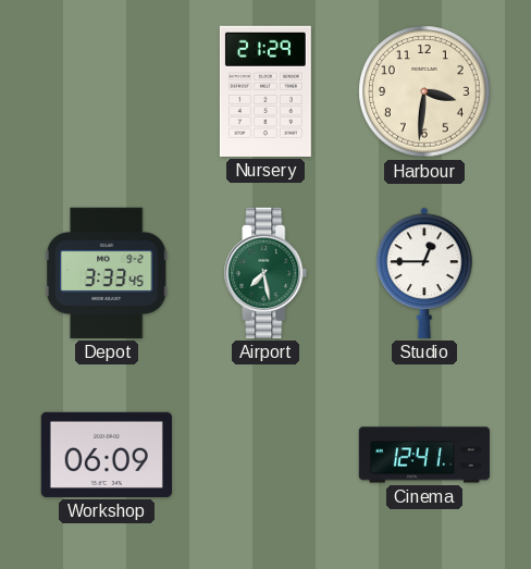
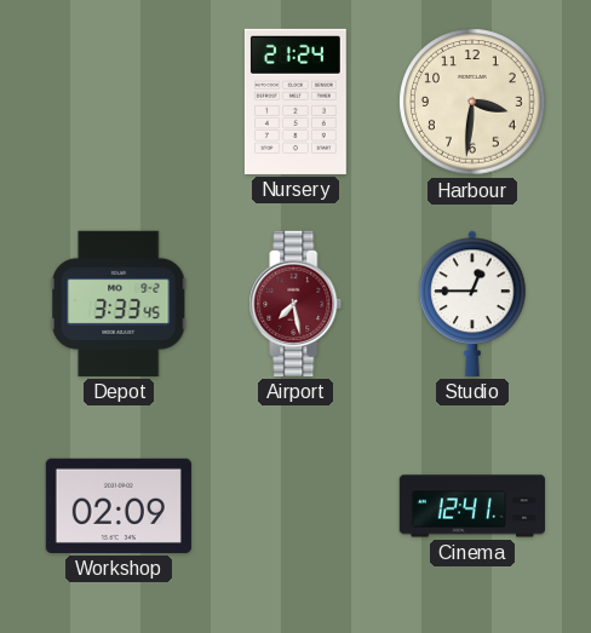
Nursery: 21:29 -> 21:24 (295, 102)
Airport dial: green -> burgundy (295, 304)
Workshop: 06:09 -> 02:09 (119, 506)
